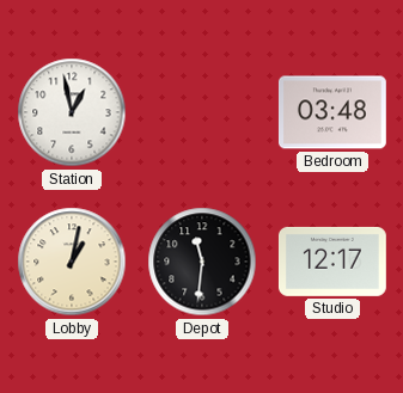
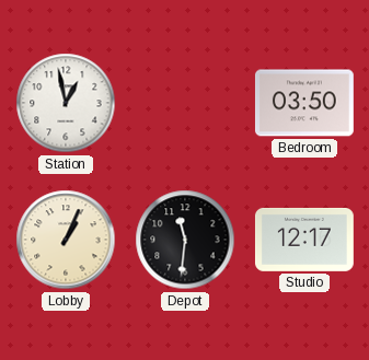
Bedroom: 03:48 -> 03:50 (304, 103)
Lobby: 1:02 -> 1:04 (66, 240)
